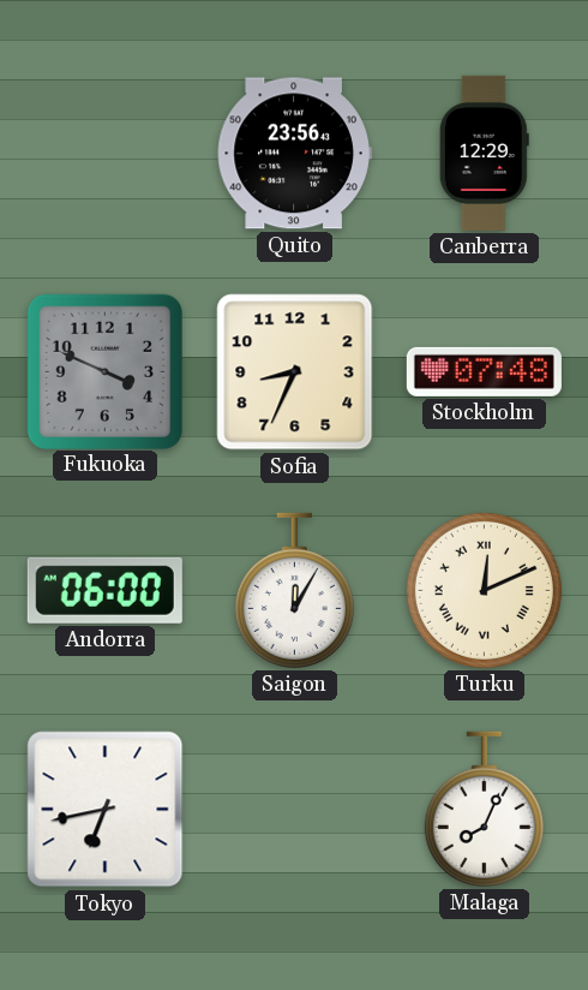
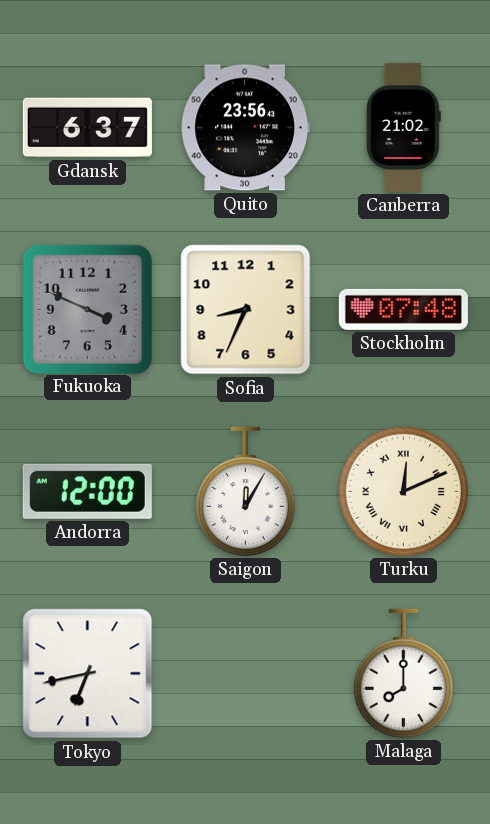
Gdansk: none -> 6:37 (87, 128)
Canberra: 12:29 -> 21:02 (403, 127)
Andorra: 06:00 -> 12:00 (87, 491)
Malaga: 8:04 -> 8:00 (403, 673)
